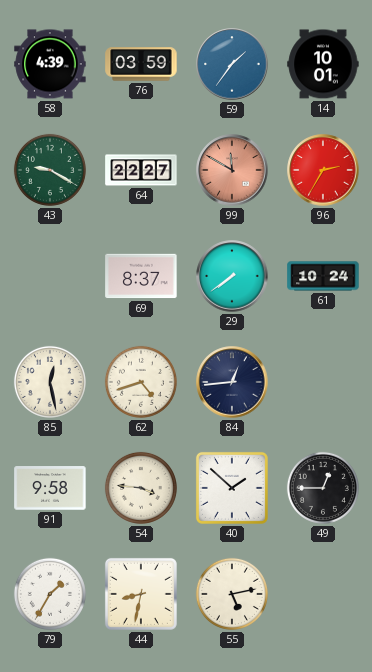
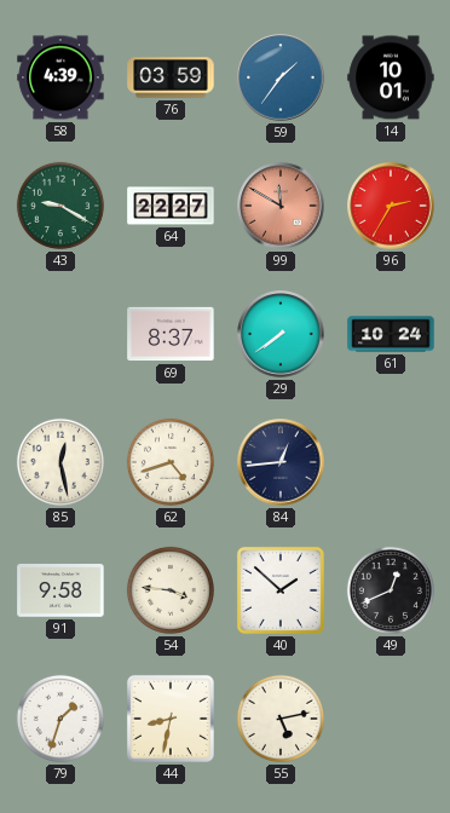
49: 12:45 -> 12:41 (391, 590)
79: 1:35 -> 1:33 (60, 719)
